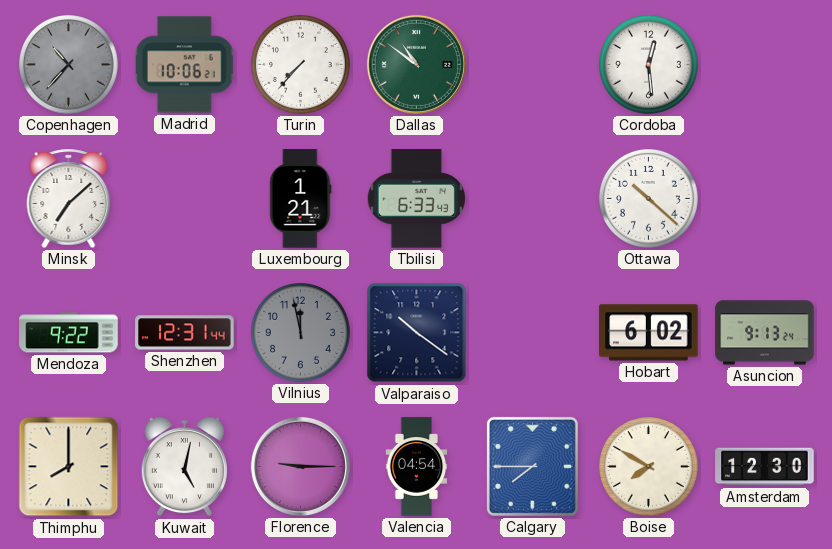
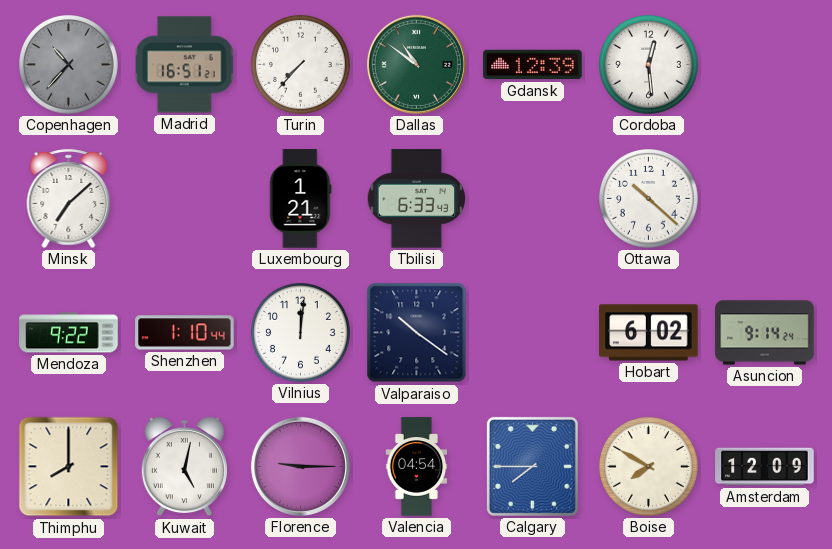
Madrid: 10:06 -> 16:51 (186, 65)
Gdansk: none -> 12:39 (533, 65)
Shenzhen: 12:31 -> 1:10 (185, 333)
Vilnius: 11:58 -> 12:01 (301, 333)
Vilnius dial: grey -> white (301, 333)
Asuncion: 9:13 -> 9:14 (765, 333)
Amsterdam: 12:30 -> 12:09 (765, 467)
